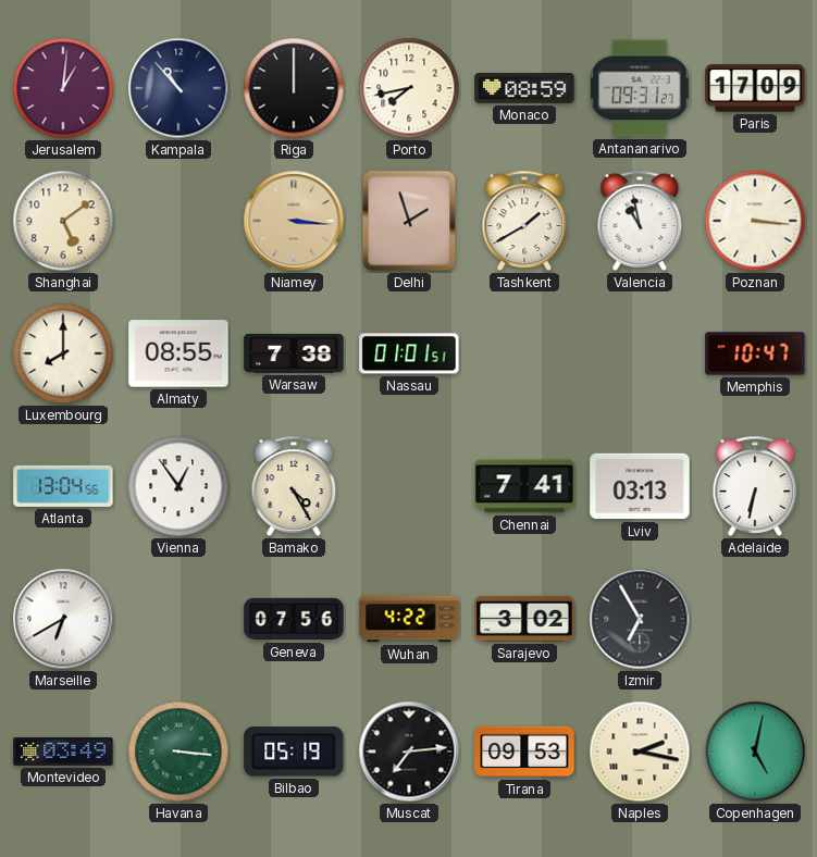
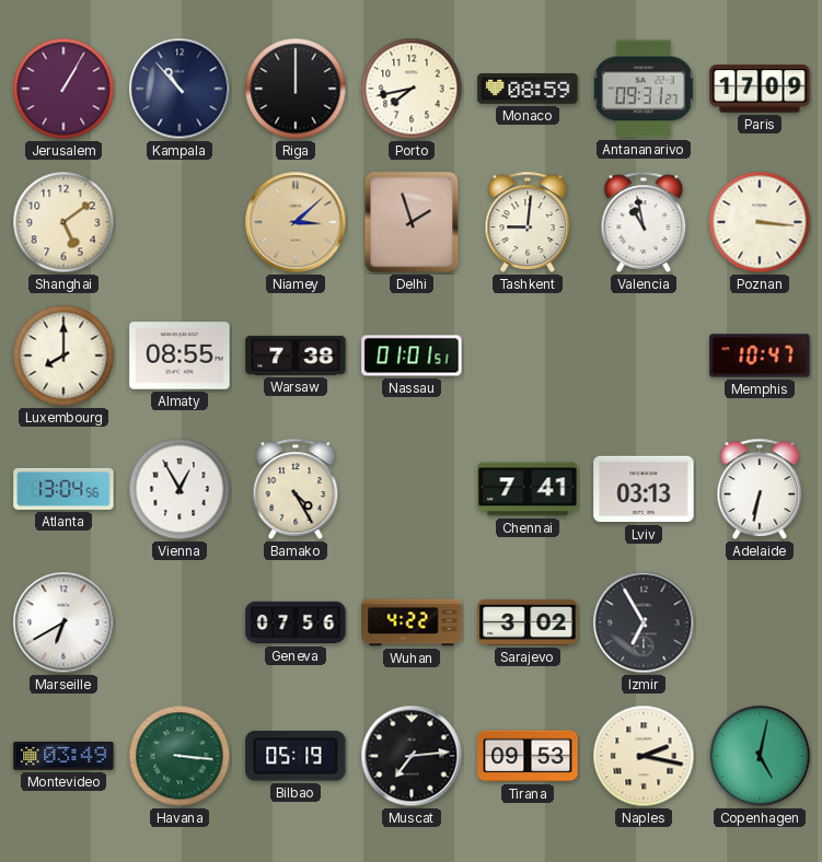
Jerusalem: 1:01 -> 1:05 (63, 89)
Niamey: 3:16 -> 3:08 (296, 222)
Tashkent: 1:40 -> 9:01 (528, 222)
Vienna: 12:54 -> 12:55 (180, 489)
